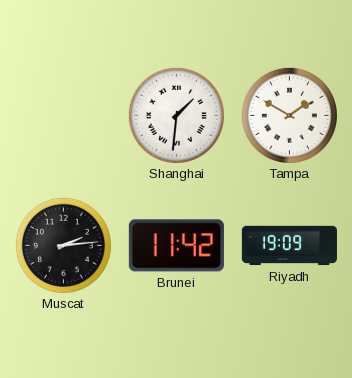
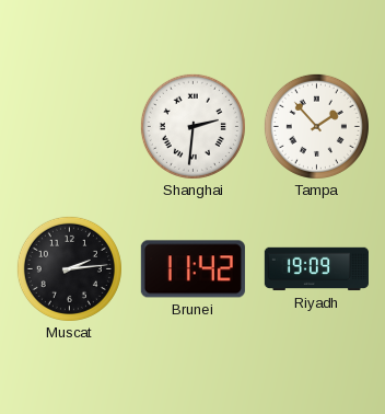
Shanghai: 1:31 -> 2:31 (192, 126)
Tampa: 1:50 -> 1:53 (316, 126)
